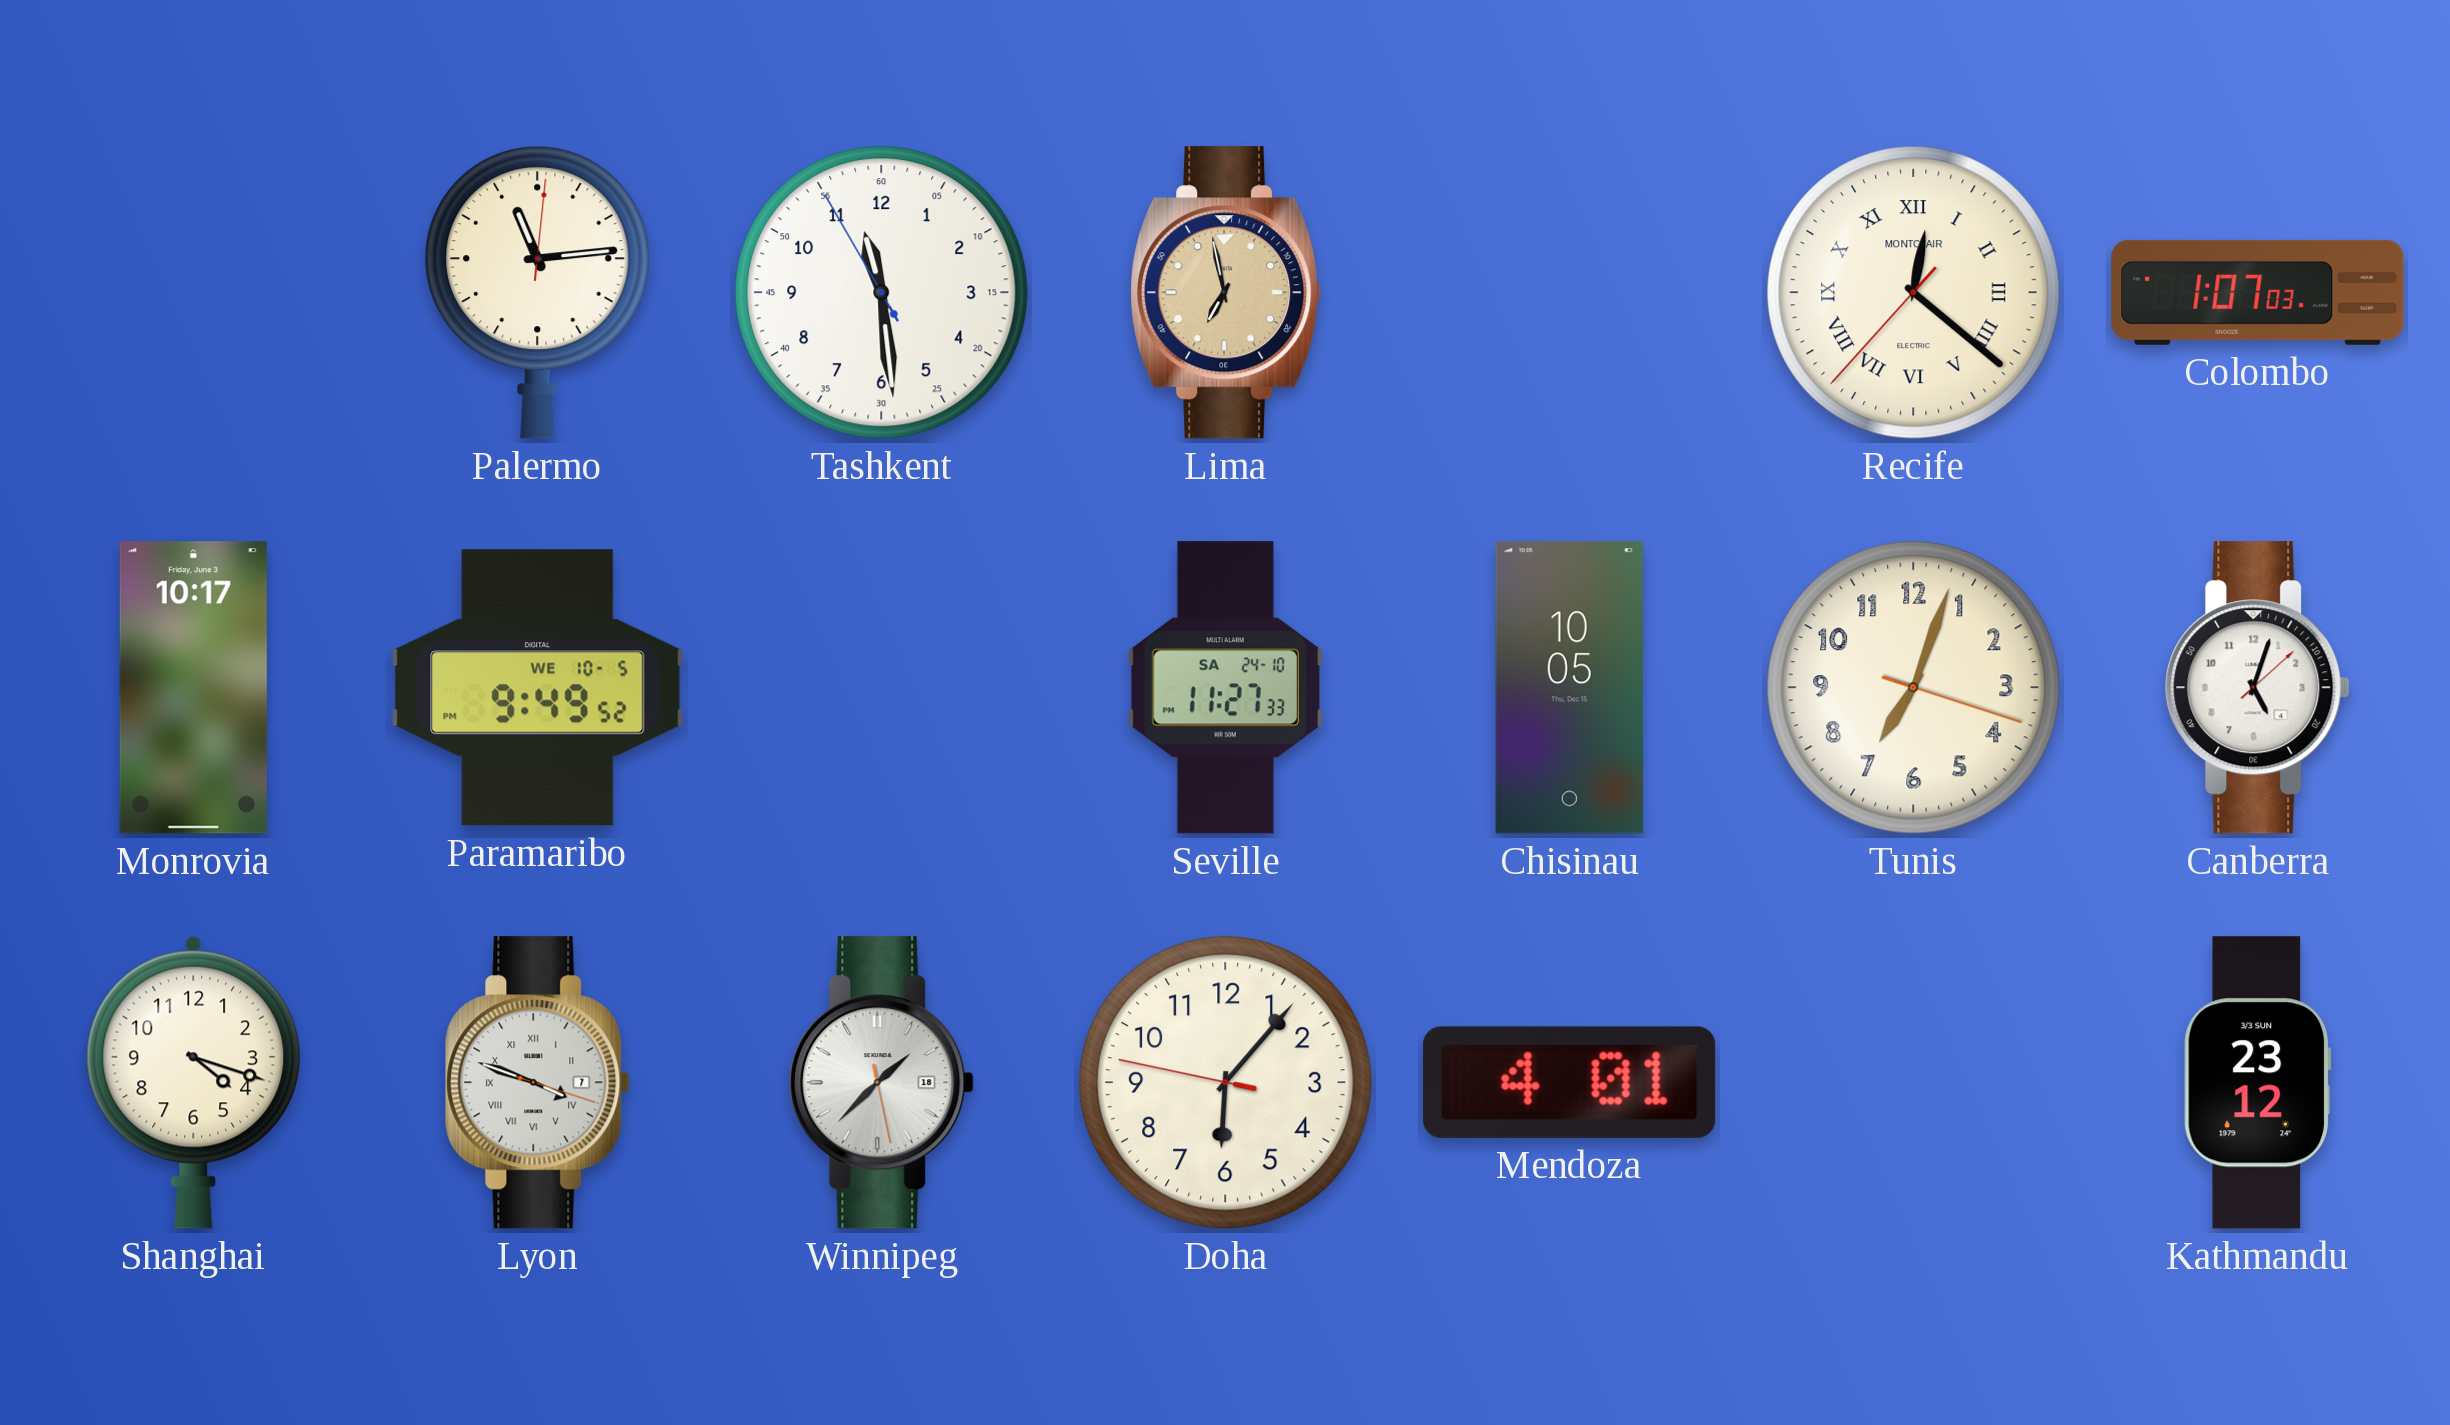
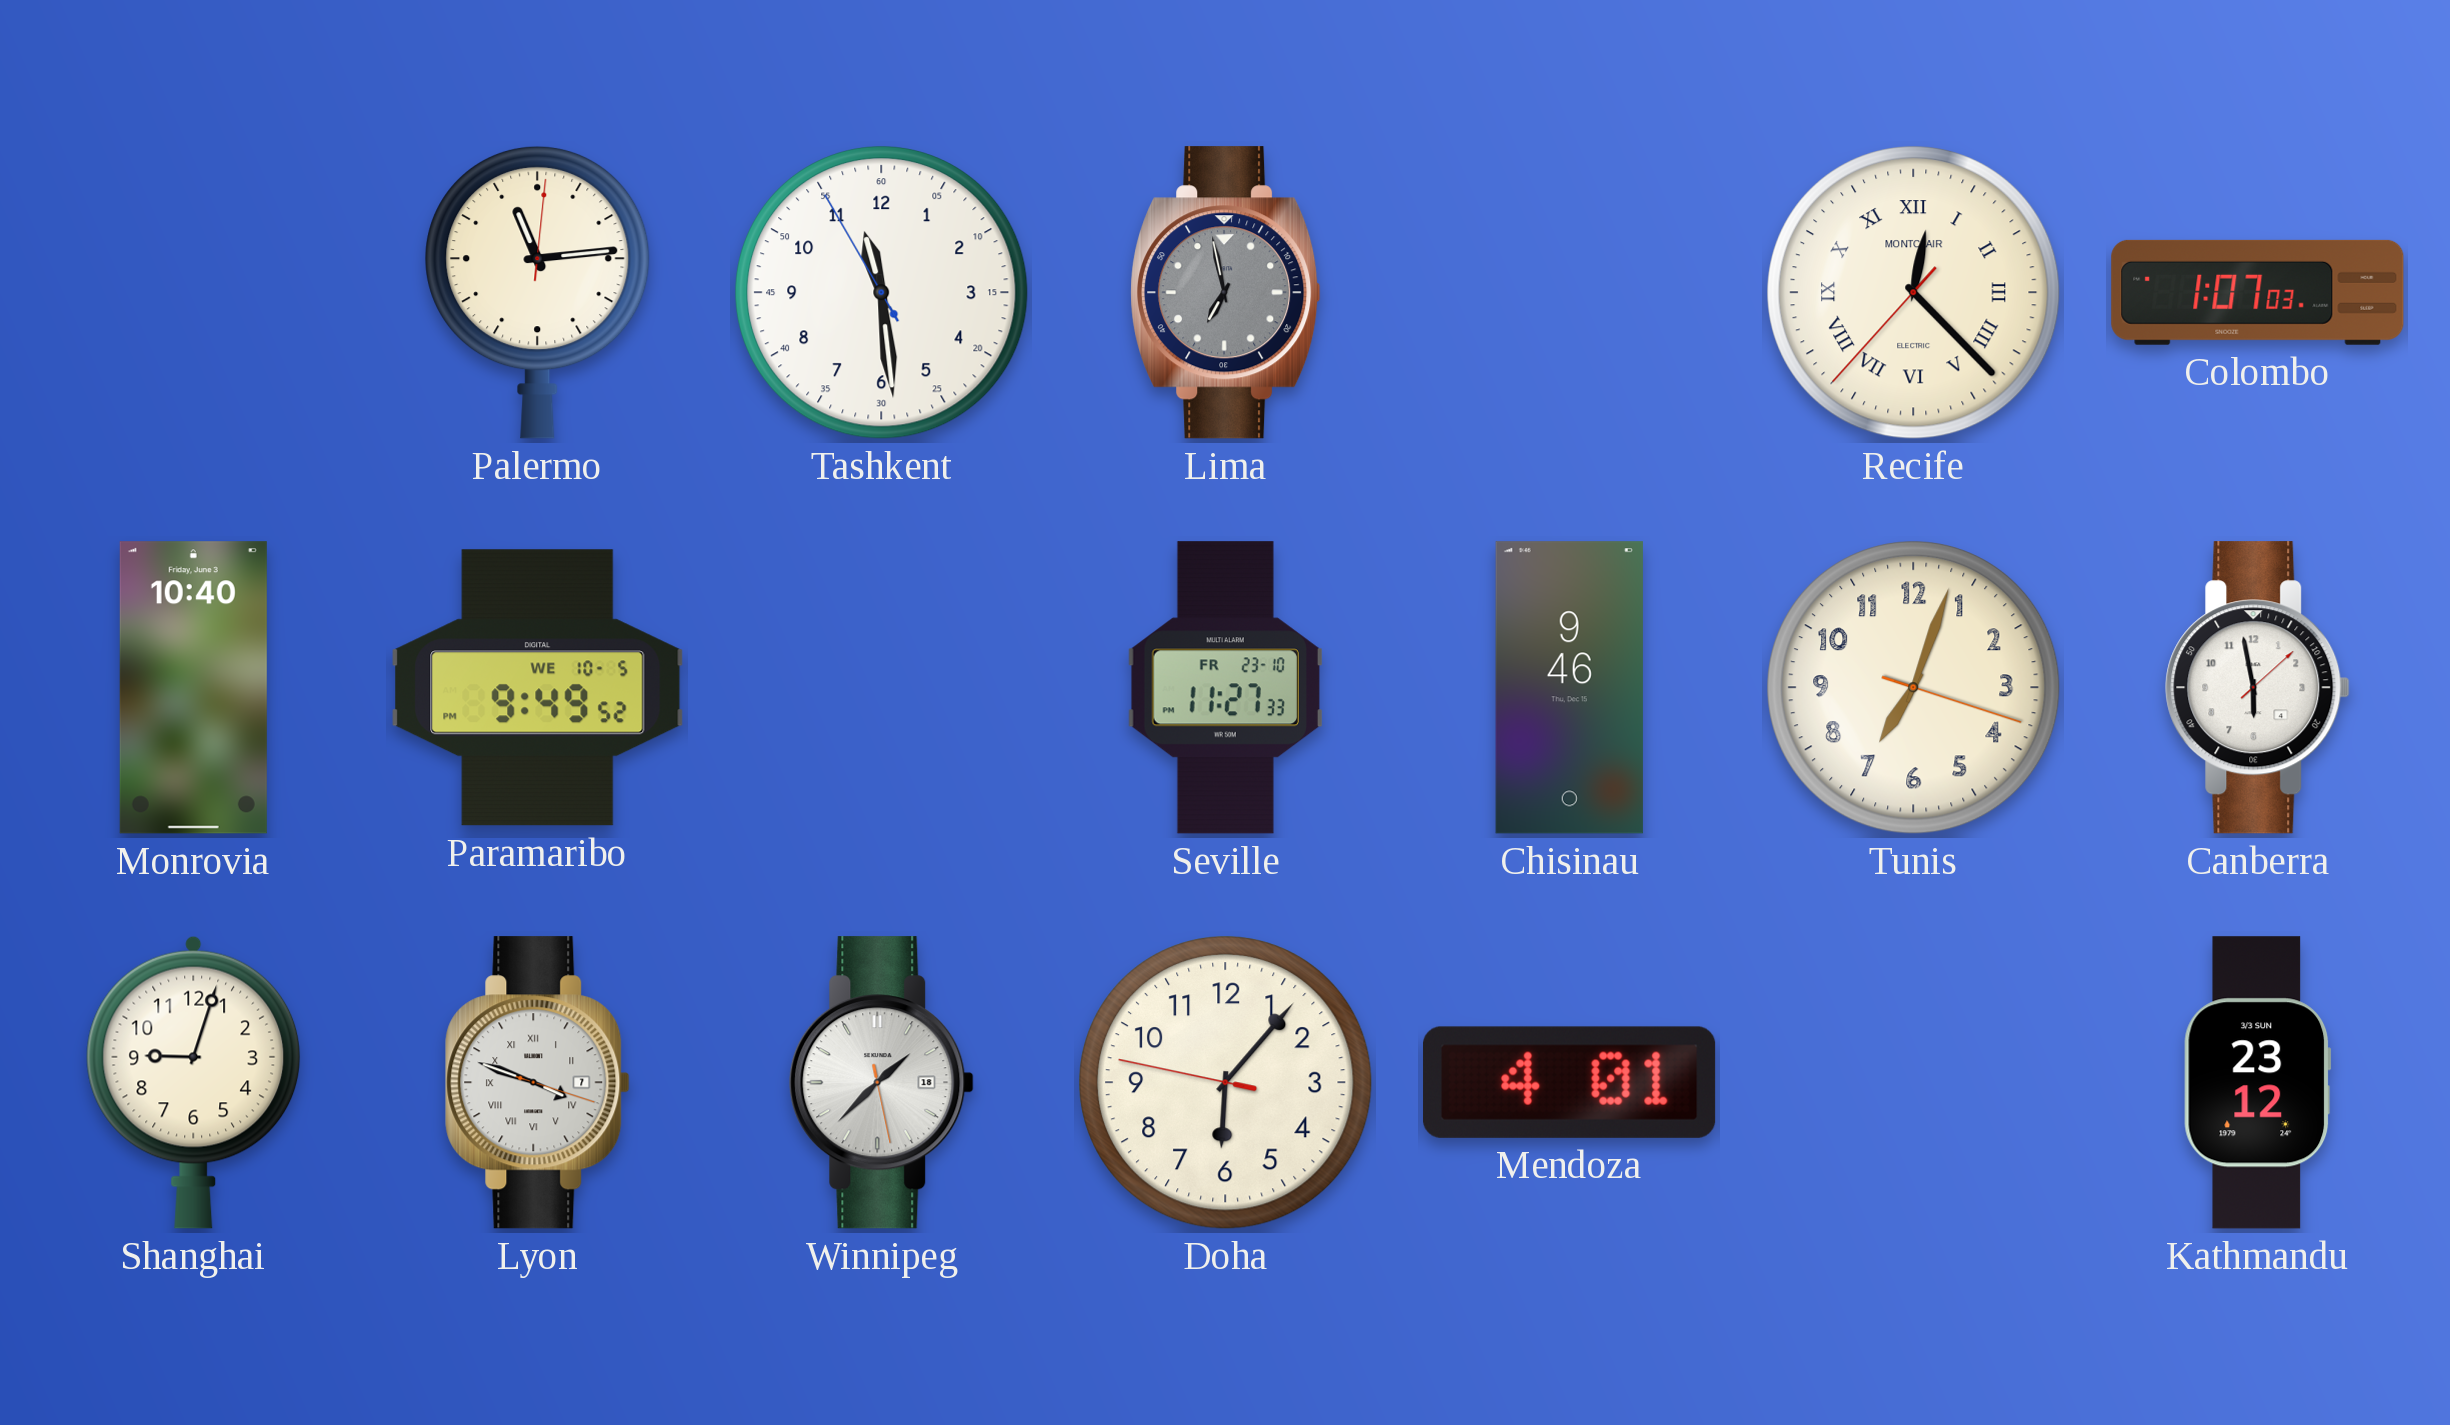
Lima dial: champagne -> grey (1226, 293)
Recife: 12:21 -> 12:22 (1914, 293)
Monrovia: 10:17 -> 10:40 (193, 688)
Seville date: SA 24-10 -> FR 23-10 (1225, 688)
Chisinau: 10:05 -> 9:46 (1569, 688)
Canberra: 5:03 -> 5:58 (2258, 688)
Shanghai: 4:18 -> 9:03 (194, 1082)
